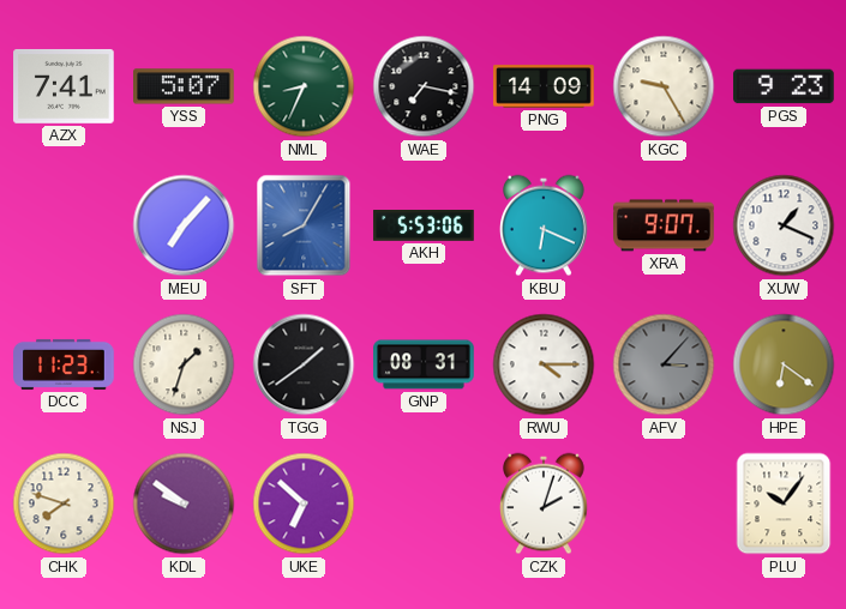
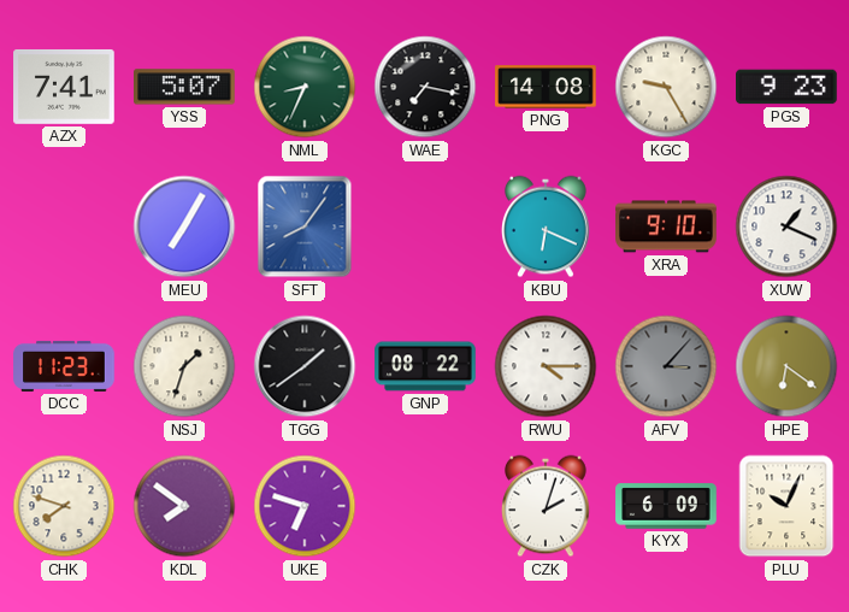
PNG: 14:09 -> 14:08 (546, 87)
MEU: 7:07 -> 7:05 (184, 226)
SFT: 8:05 -> 8:06 (305, 226)
AKH: 5:53 -> none (424, 227)
XRA: 9:07 -> 9:10 (666, 226)
GNP: 08:31 -> 08:22 (425, 366)
KDL: 9:51 -> 7:51 (184, 506)
UKE: 6:52 -> 6:48 (305, 506)
KYX: none -> 6:09 (666, 506)
PLU: 10:06 -> 10:04 (786, 506)
